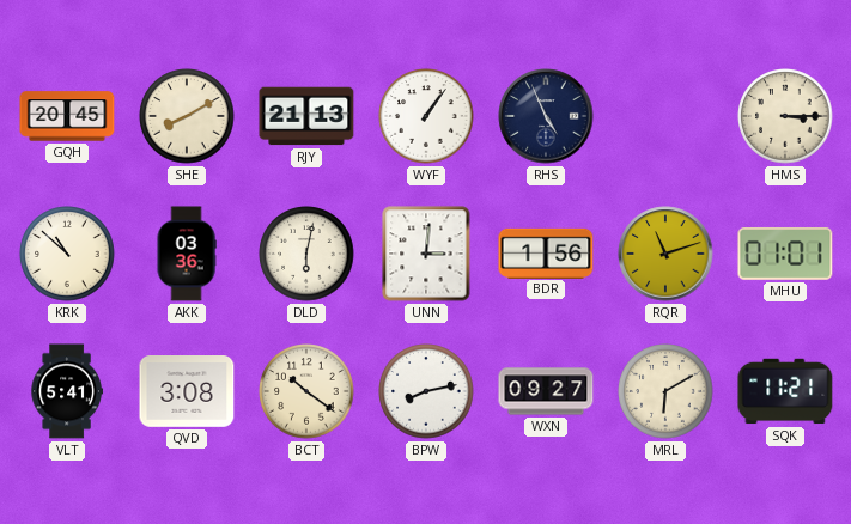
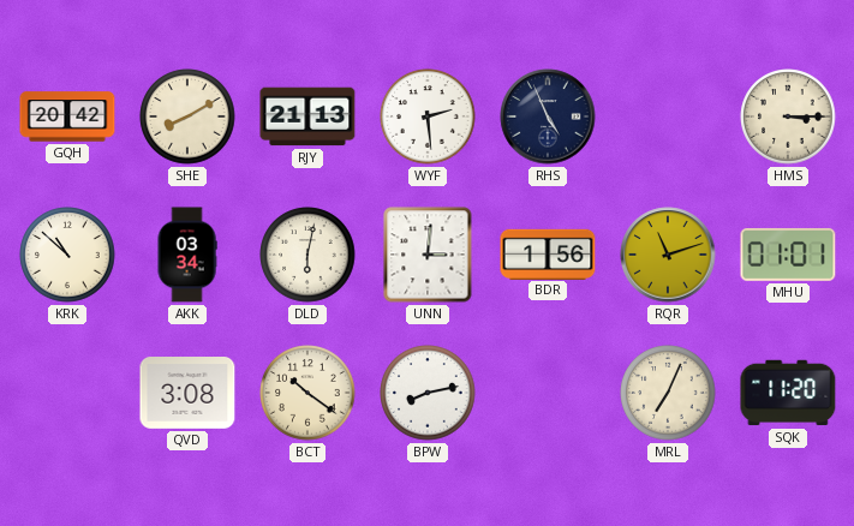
GQH: 20:45 -> 20:42 (67, 116)
WYF: 1:06 -> 2:29 (428, 116)
AKK: 03:36 -> 03:34 (187, 255)
VLT: 5:41 -> none (67, 391)
WXN: 09:27 -> none (546, 391)
MRL: 6:10 -> 7:04 (668, 393)
SQK: 11:21 -> 11:20 (788, 393)
